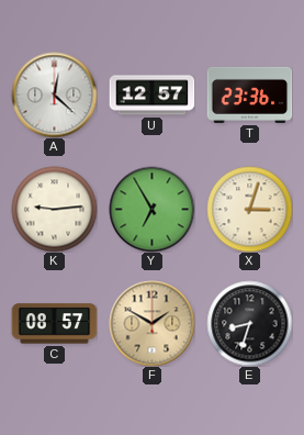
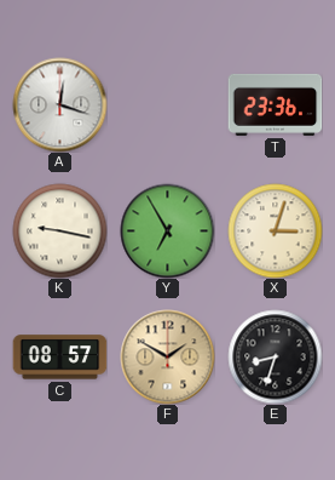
A: 12:22 -> 12:18 (59, 104)
U: 12:57 -> none (151, 96)
K: 9:14 -> 9:17 (59, 230)
